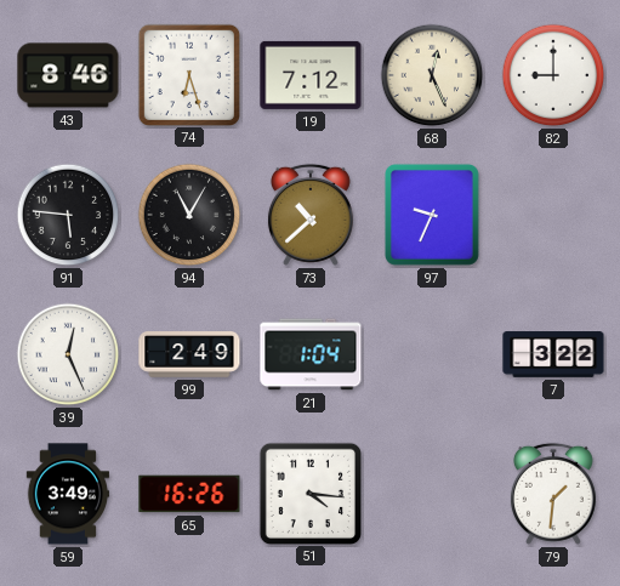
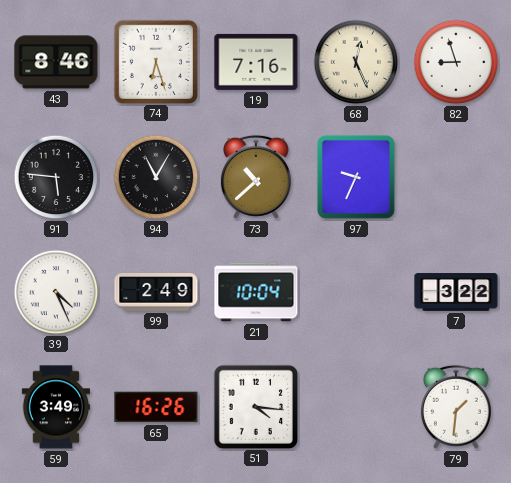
19: 7:12 -> 7:16 (256, 62)
82: 9:00 -> 8:57 (456, 62)
39: 12:26 -> 4:26 (56, 292)
21: 1:04 -> 10:04 (256, 292)
